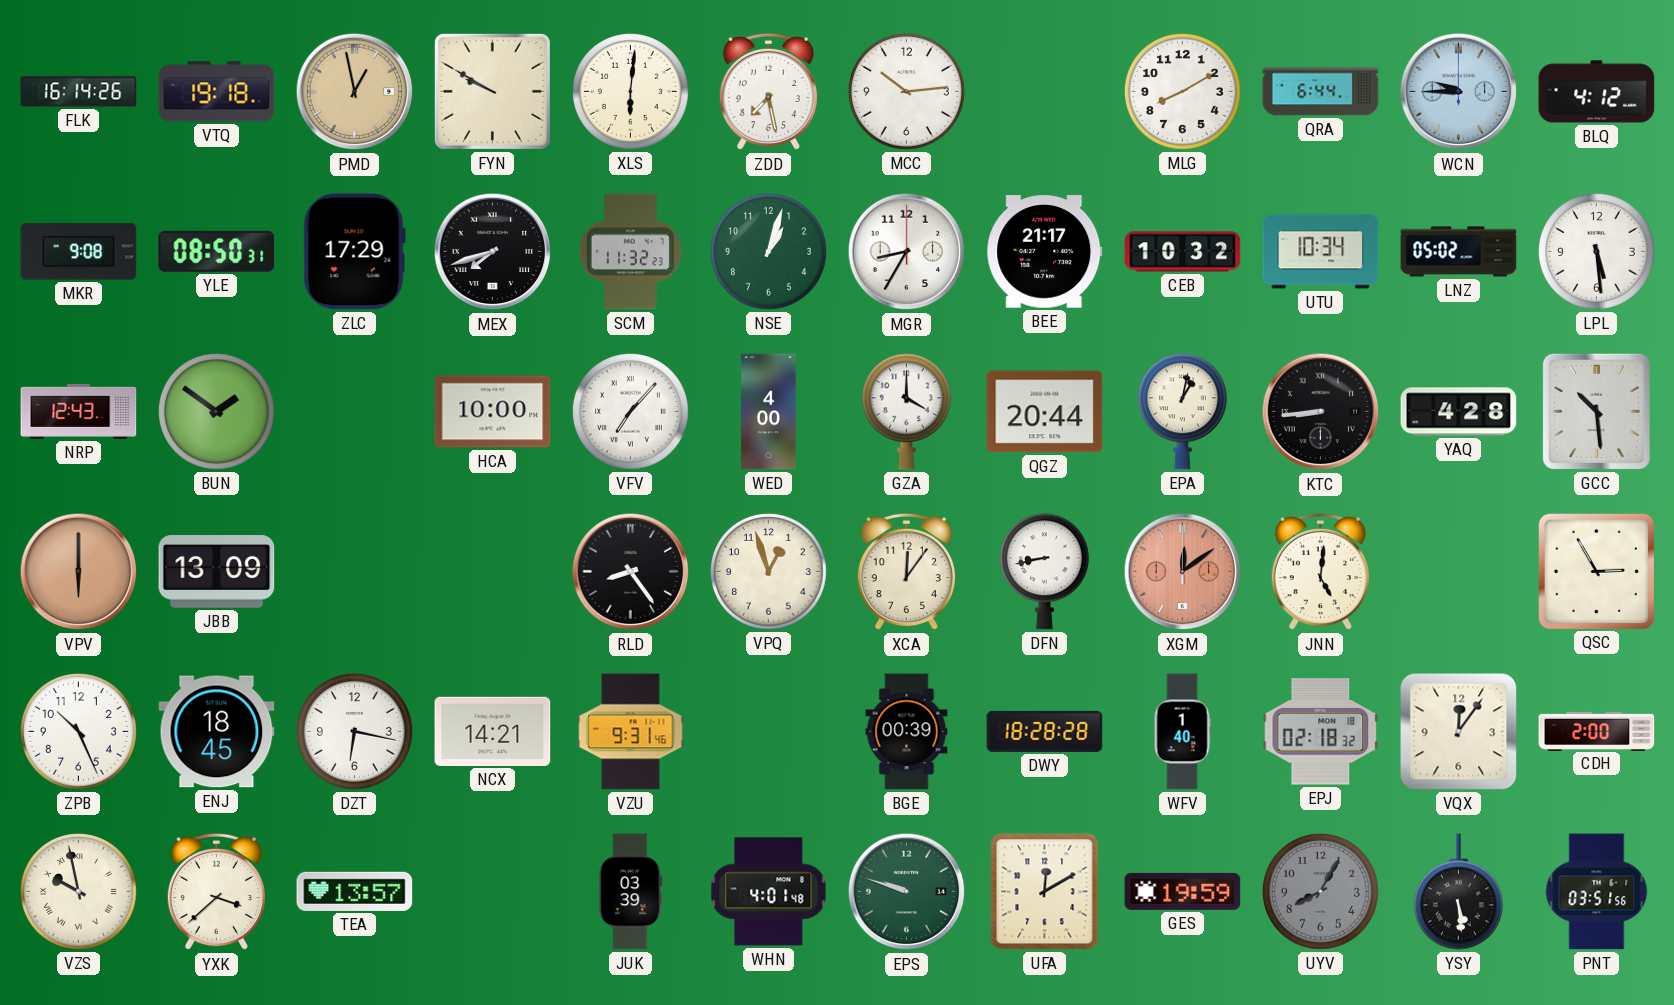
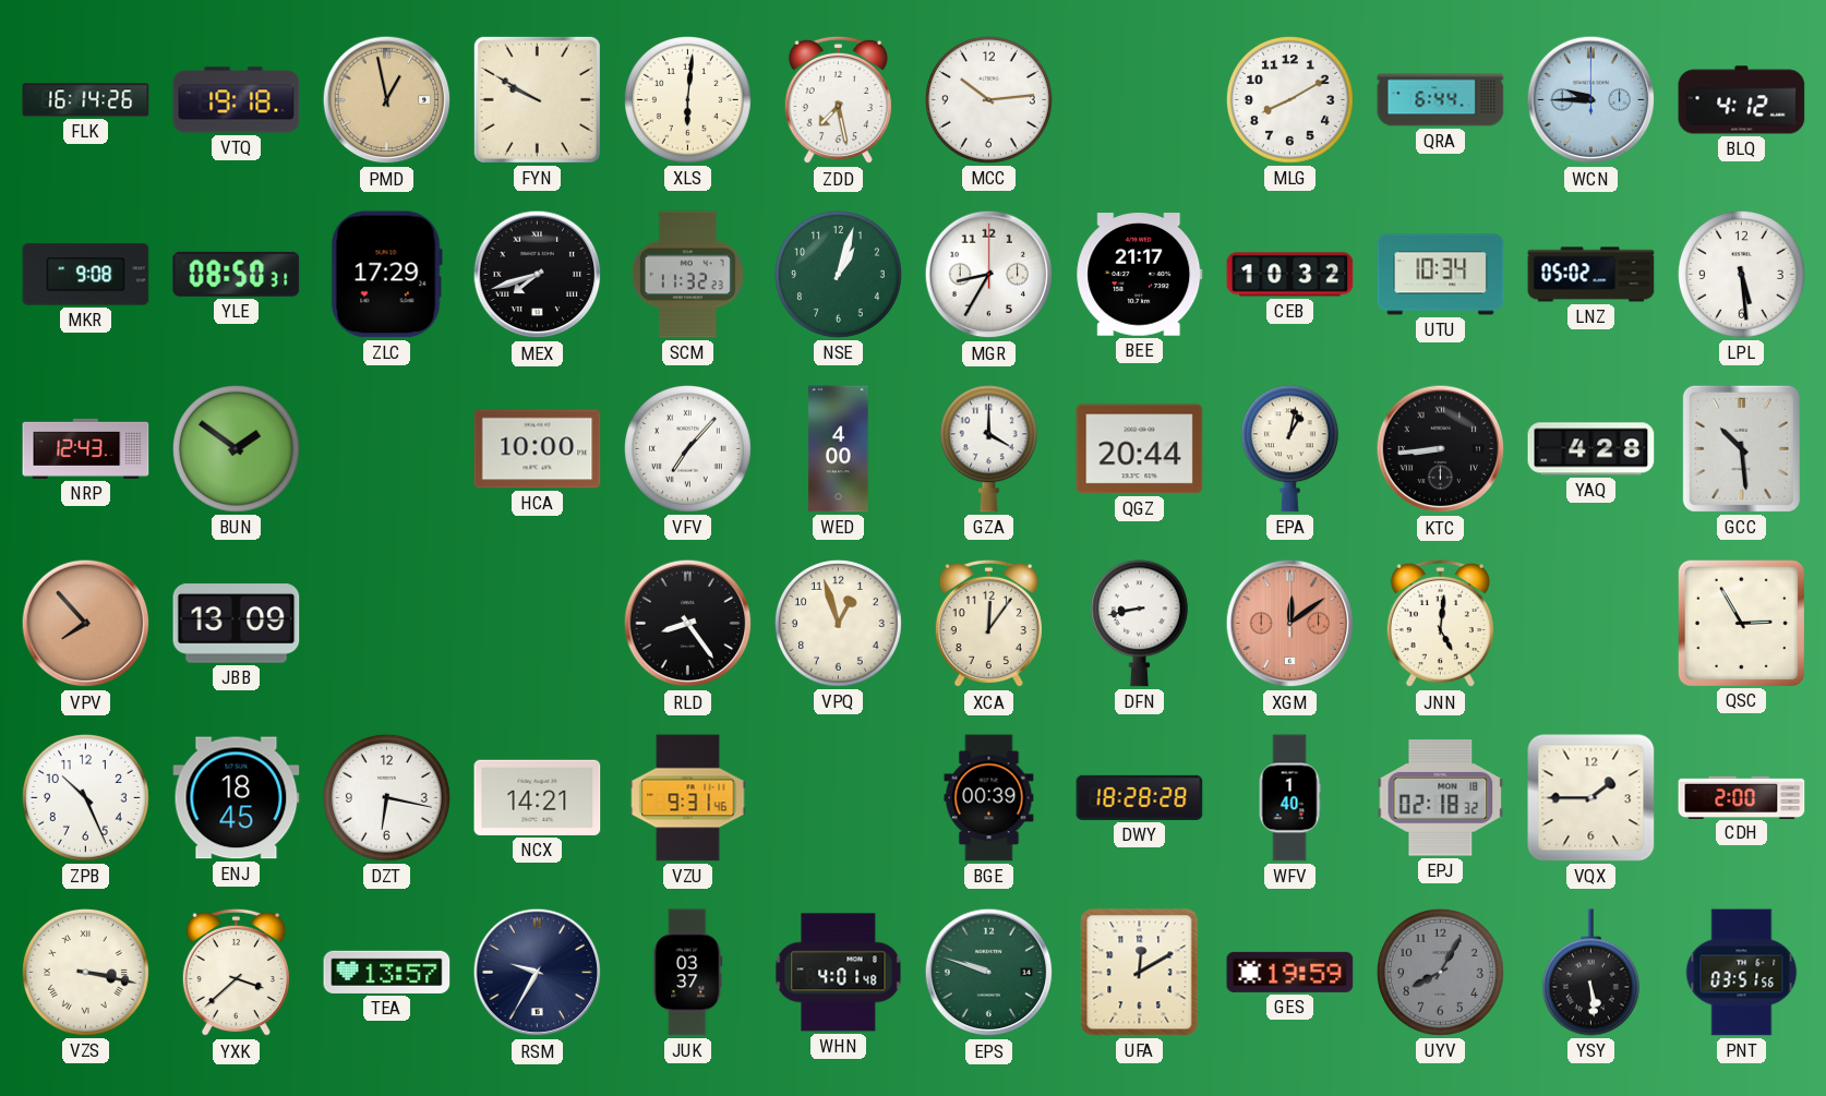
VPV: 6:00 -> 7:53 (86, 624)
VQX: 12:06 -> 1:45 (1591, 798)
VZS: 9:58 -> 3:17 (85, 972)
RSM: none -> 9:35 (538, 973)
JUK: 03:39 -> 03:37 (688, 973)
